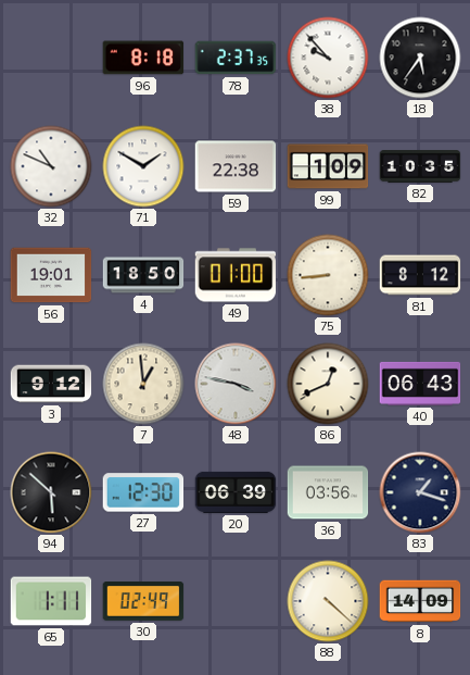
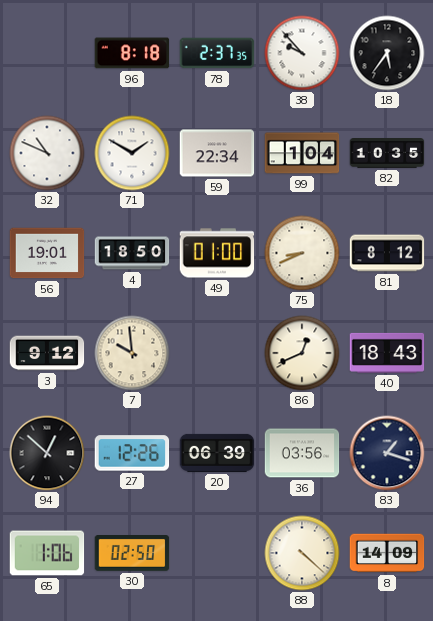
59: 22:38 -> 22:34 (217, 153)
99: 1:09 -> 1:04 (302, 153)
75: 8:44 -> 8:41 (302, 253)
7: 12:59 -> 9:59 (132, 353)
48: 3:47 -> none (236, 384)
40: 06:43 -> 18:43 (387, 353)
94: 5:52 -> 12:52 (47, 453)
27: 12:30 -> 12:26 (132, 453)
65: 1:11 -> 1:06 (47, 553)
30: 02:49 -> 02:50 (132, 554)
